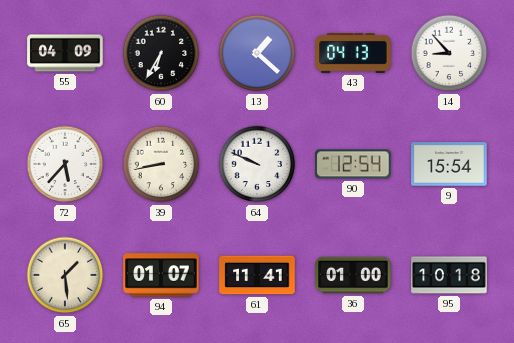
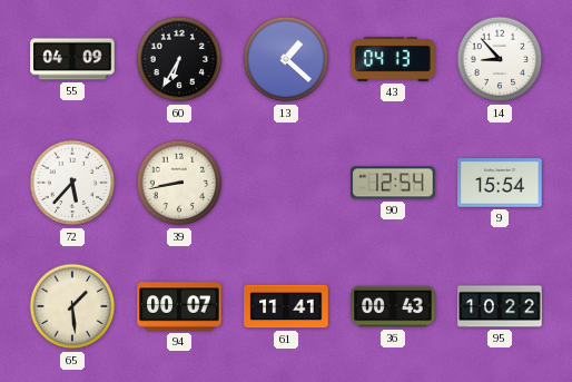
64: 9:49 -> none (257, 164)
94: 01:07 -> 00:07 (179, 306)
36: 01:00 -> 00:43 (393, 306)
95: 10:18 -> 10:22 (500, 306)
